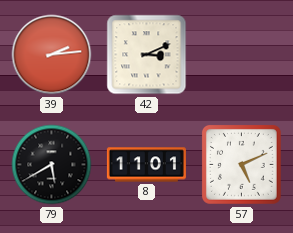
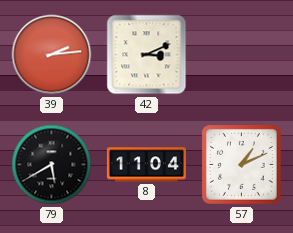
8: 11:01 -> 11:04 (146, 165)
57: 5:11 -> 1:11 (241, 164)
